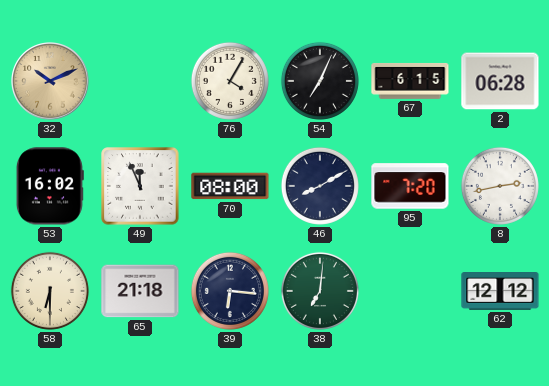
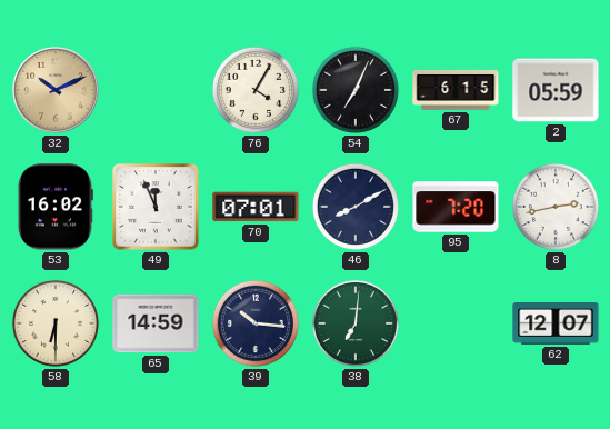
2: 06:28 -> 05:59 (556, 90)
70: 08:00 -> 07:01 (256, 207)
65: 21:18 -> 14:59 (156, 323)
39: 6:16 -> 10:16 (256, 323)
62: 12:12 -> 12:07 (556, 325)
